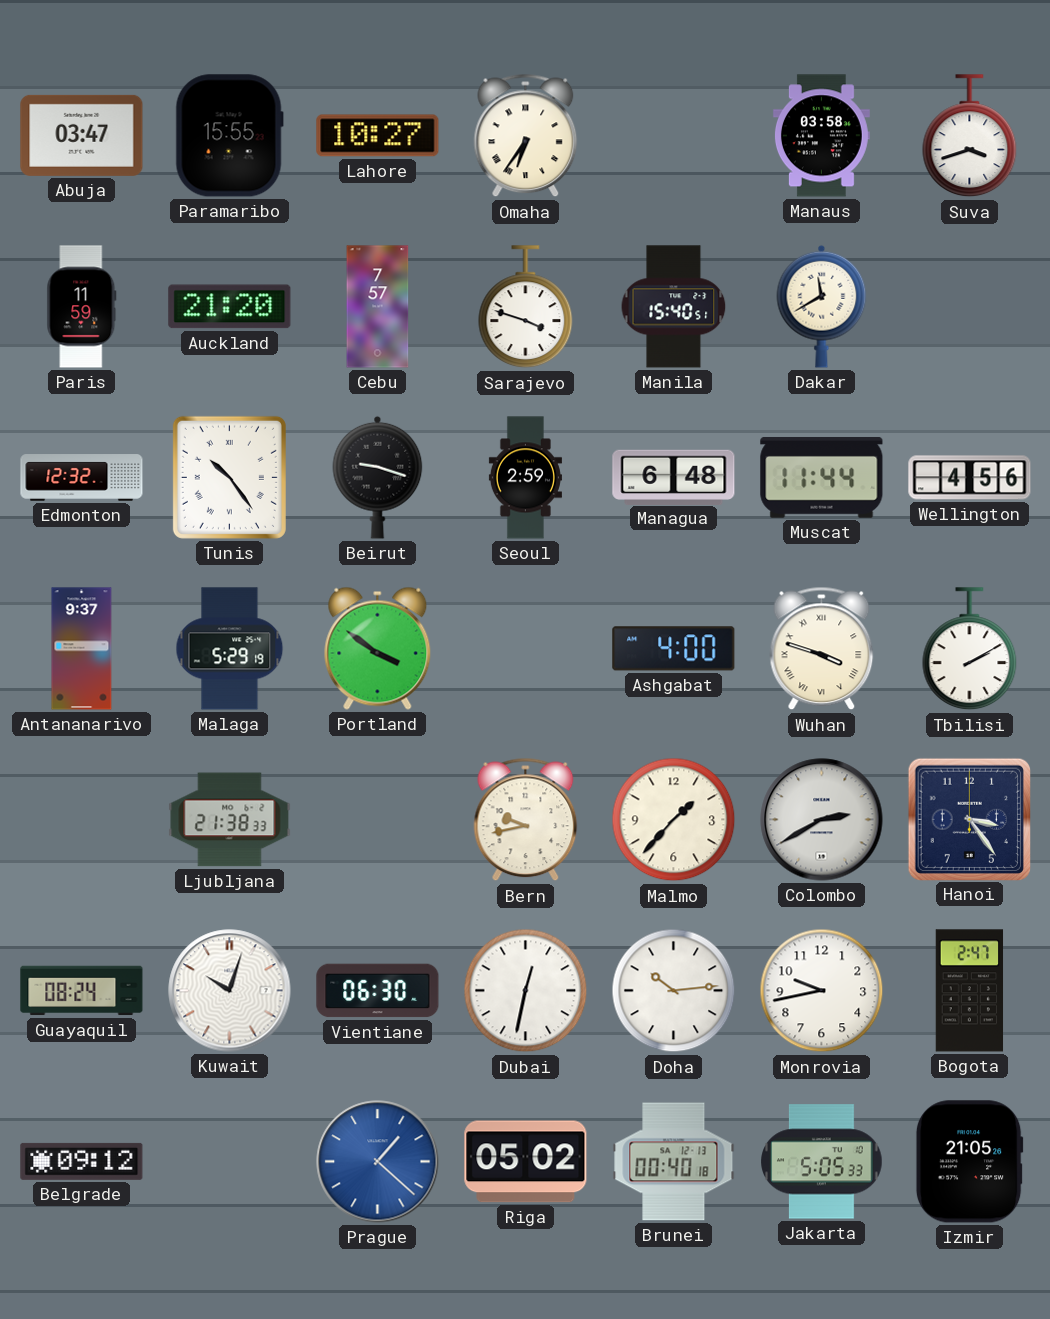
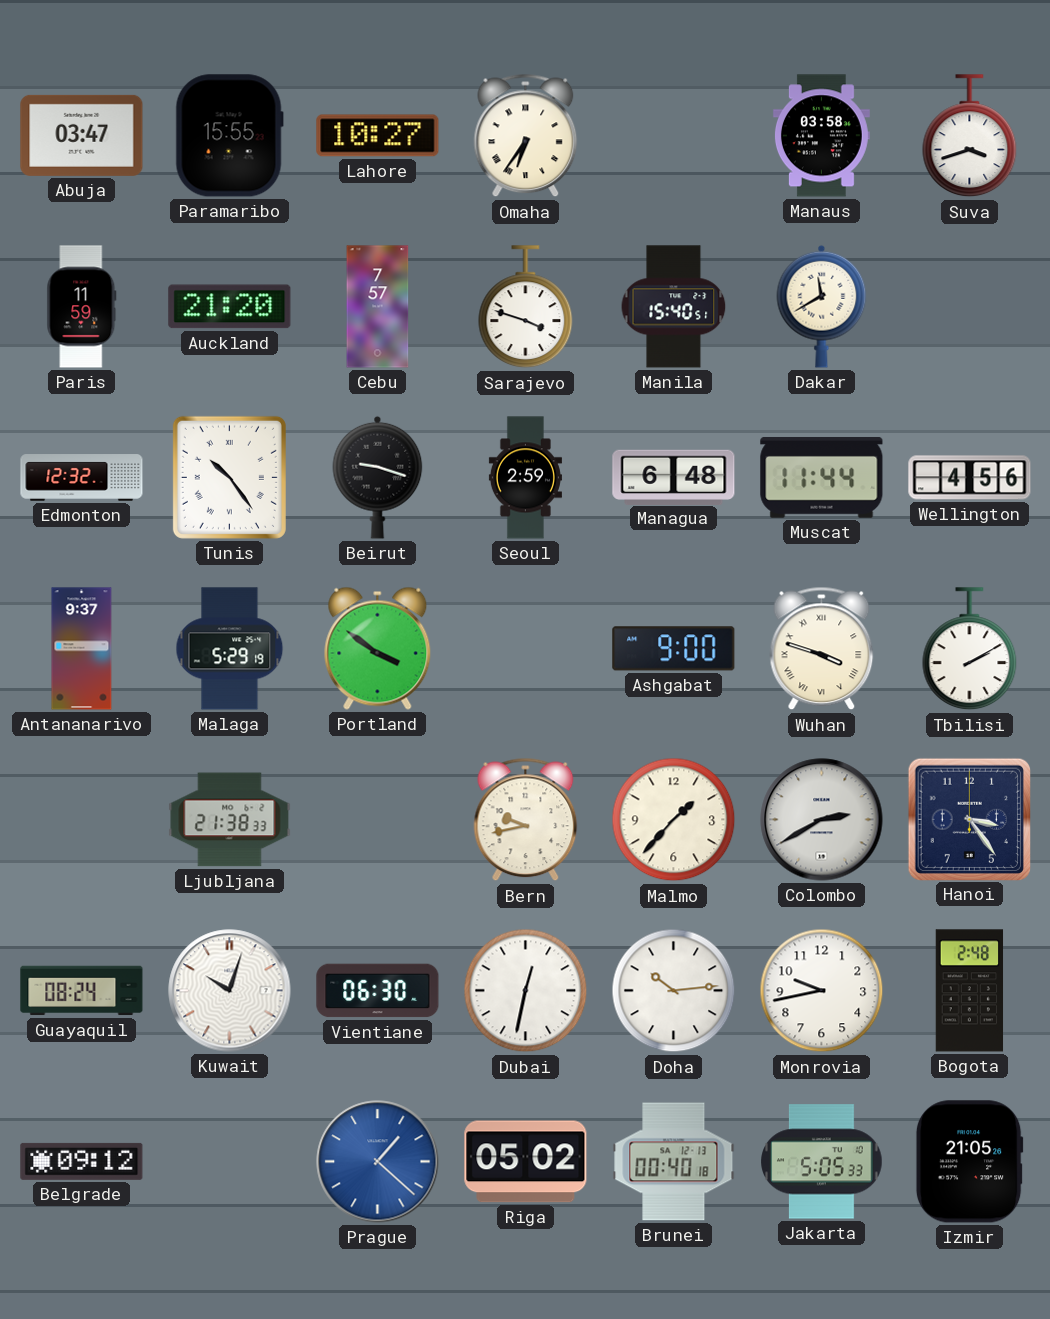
Ashgabat: 4:00 -> 9:00 (674, 649)
Bogota: 2:47 -> 2:48 (970, 991)
